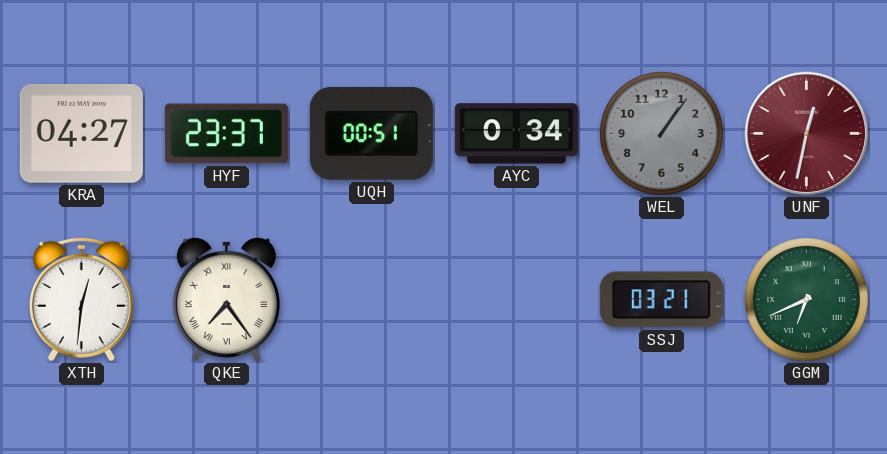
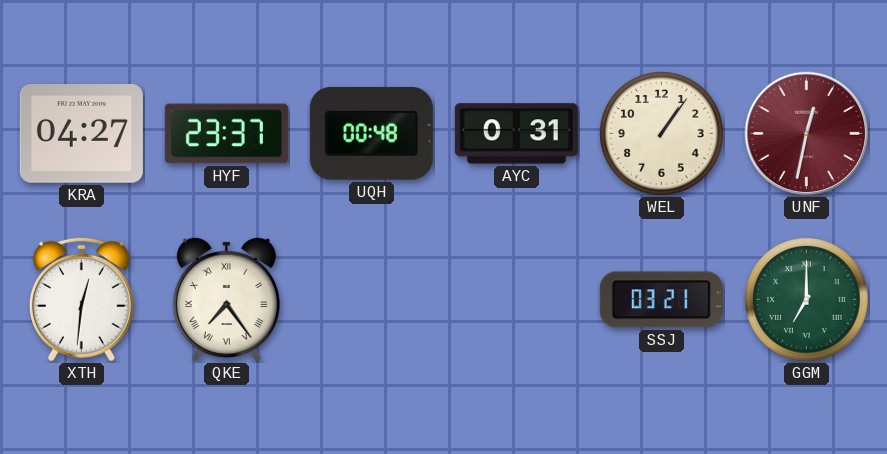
UQH: 00:51 -> 00:48 (371, 133)
AYC: 0:34 -> 0:31 (516, 134)
WEL dial: grey -> cream (662, 134)
GGM: 6:41 -> 7:00 (807, 300)
